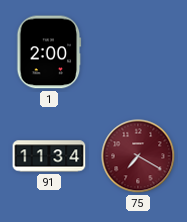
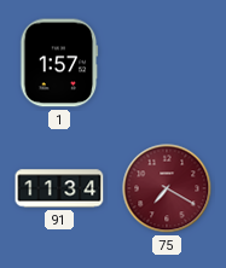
1: 2:00 -> 1:57 (59, 63)
